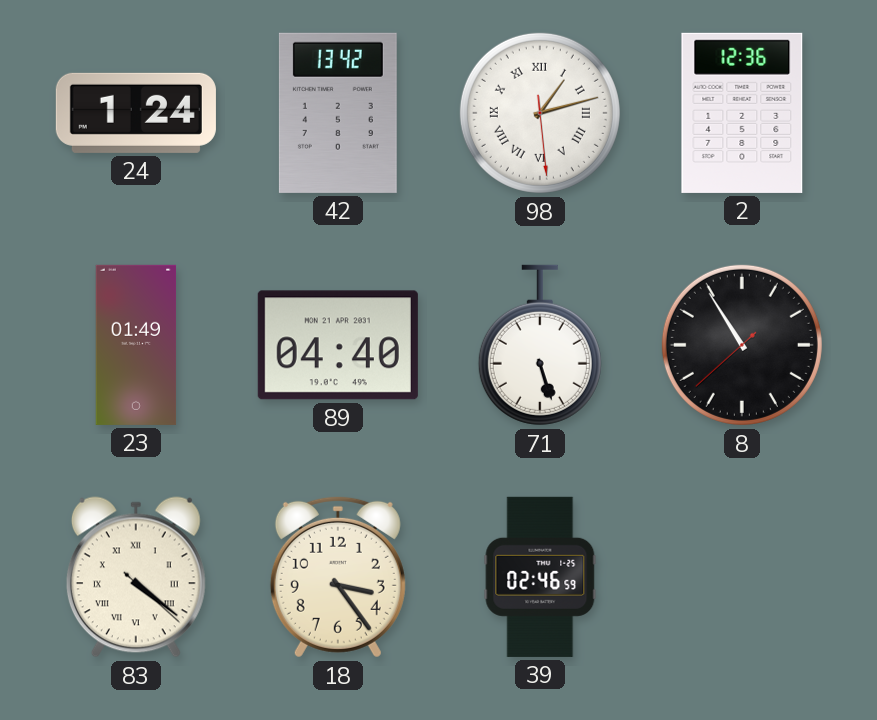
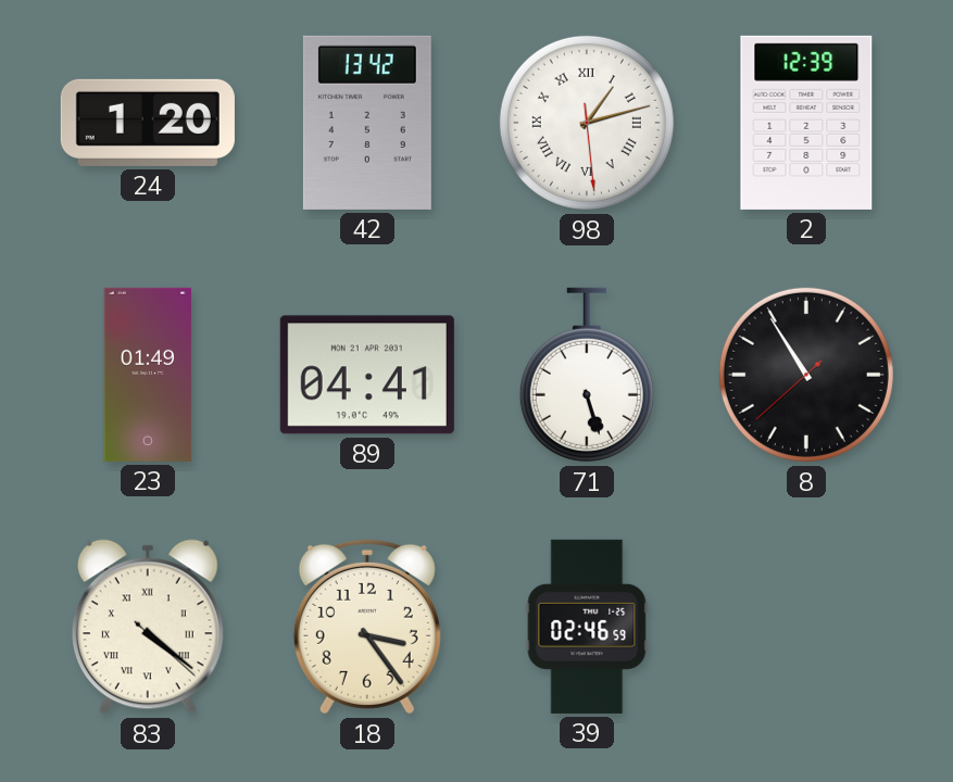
24: 1:24 -> 1:20 (148, 123)
2: 12:36 -> 12:39 (806, 123)
89: 04:40 -> 04:41 (367, 375)
